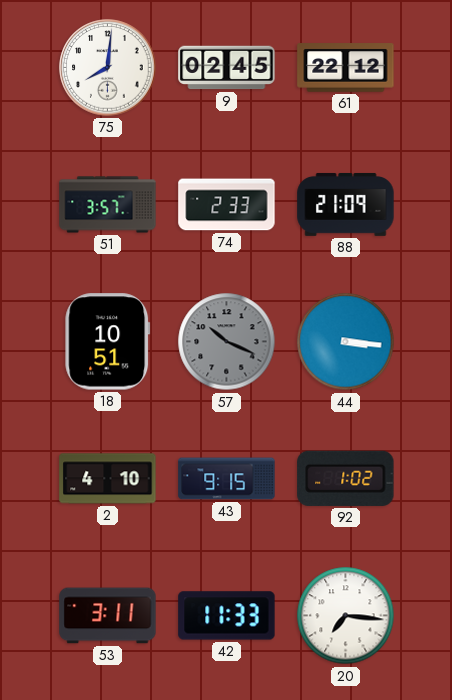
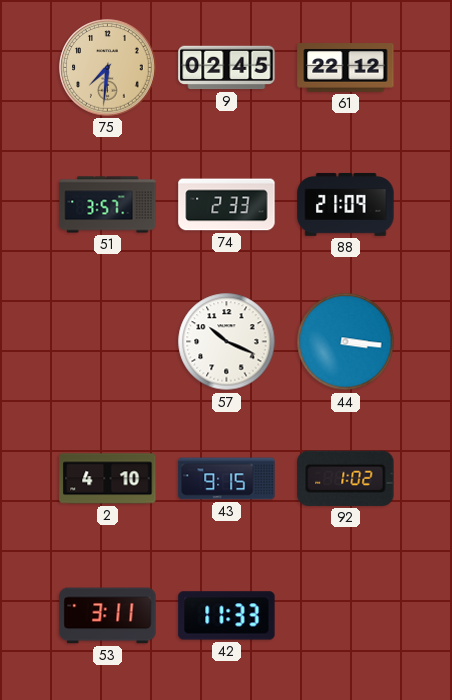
75: 8:01 -> 7:31 (108, 68)
75 dial: white -> champagne (108, 68)
18: 10:51 -> none (108, 342)
57 dial: grey -> white (227, 342)
20: 7:16 -> none (346, 616)
